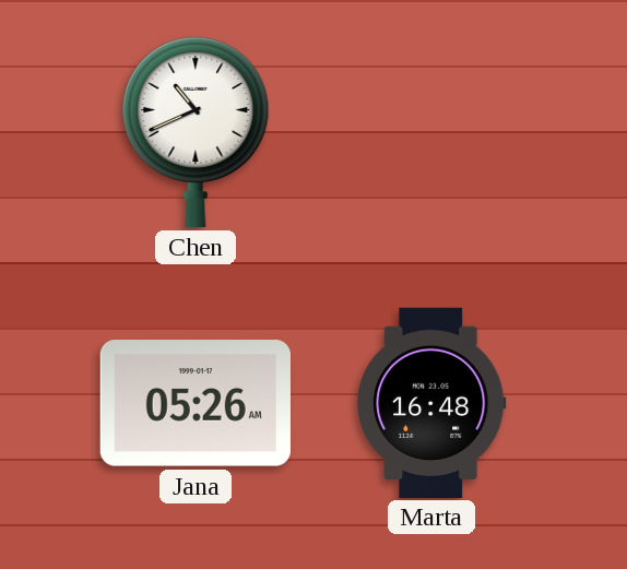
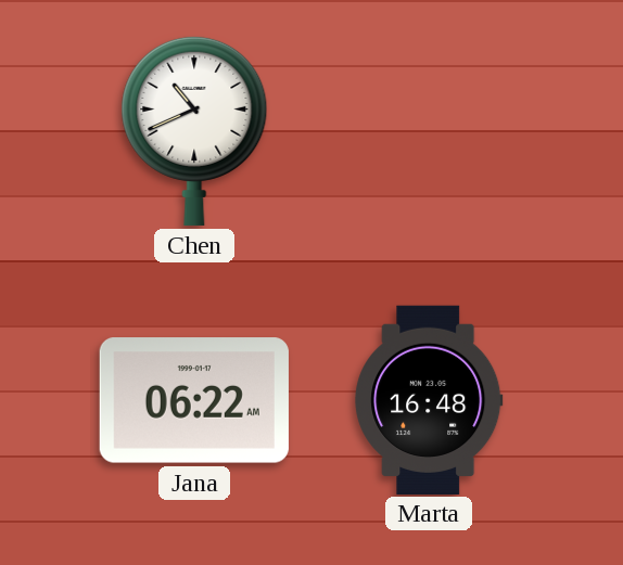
Jana: 05:26 -> 06:22 (194, 400)
